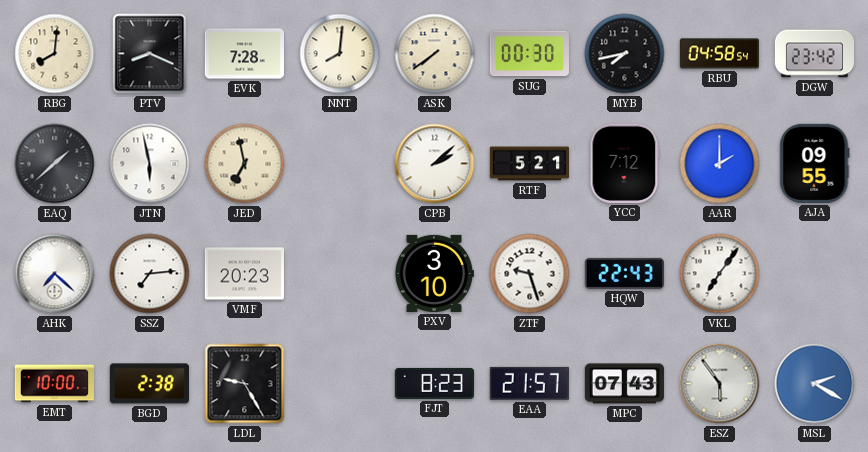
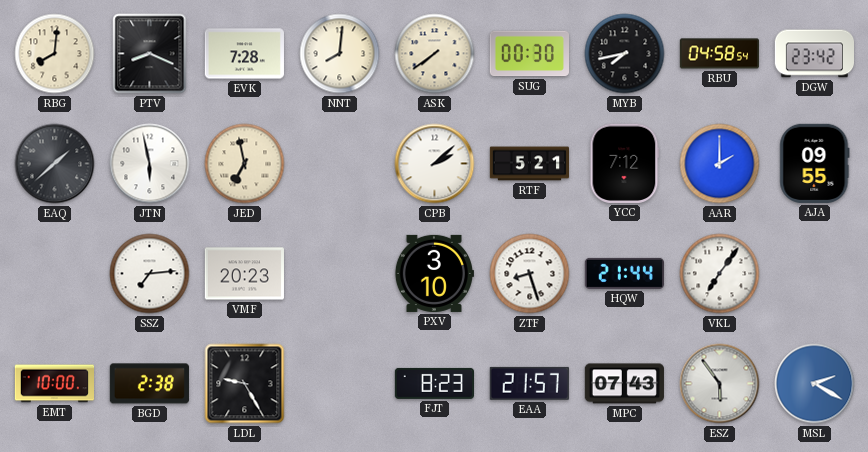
AHK: 7:22 -> none (55, 274)
ZTF: 9:27 -> 8:27 (530, 274)
HQW: 22:43 -> 21:44 (624, 273)
